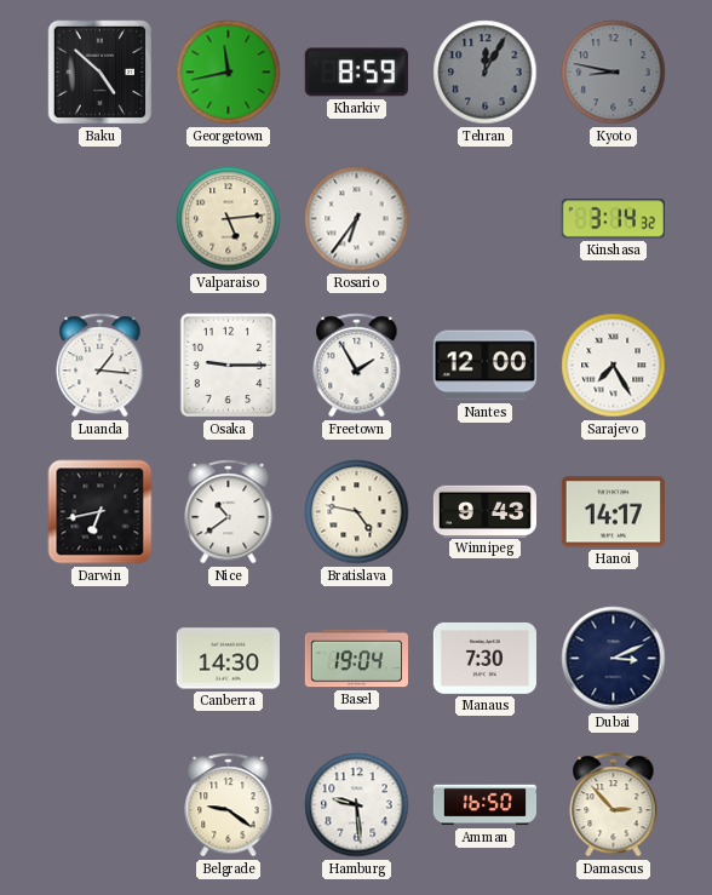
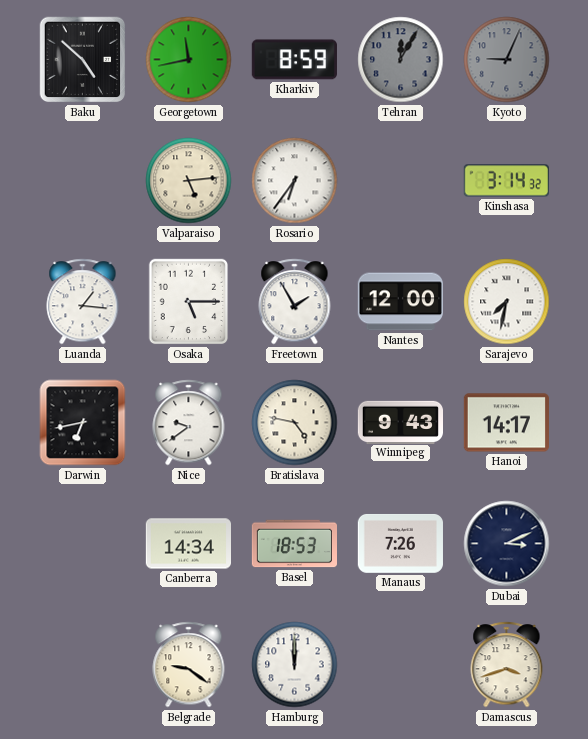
Kyoto: 8:47 -> 9:04 (507, 60)
Osaka: 9:15 -> 5:15 (189, 302)
Sarajevo: 7:25 -> 7:32 (507, 302)
Nice: 10:39 -> 9:39 (189, 423)
Canberra: 14:30 -> 14:34 (188, 544)
Basel: 19:04 -> 18:53 (294, 544)
Manaus: 7:30 -> 7:26 (400, 543)
Hamburg: 9:29 -> 12:00 (295, 665)
Amman: 16:50 -> none (484, 805)
Damascus: 2:53 -> 3:42 (507, 665)
